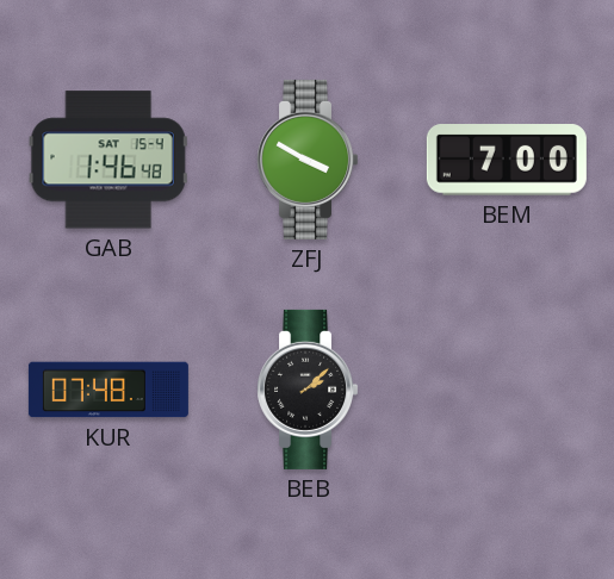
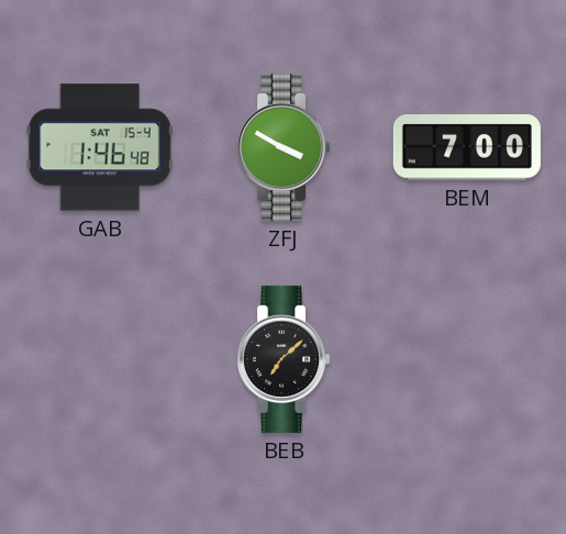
KUR: 07:48 -> none (108, 390)
BEB: 2:08 -> 7:08 (284, 359)
